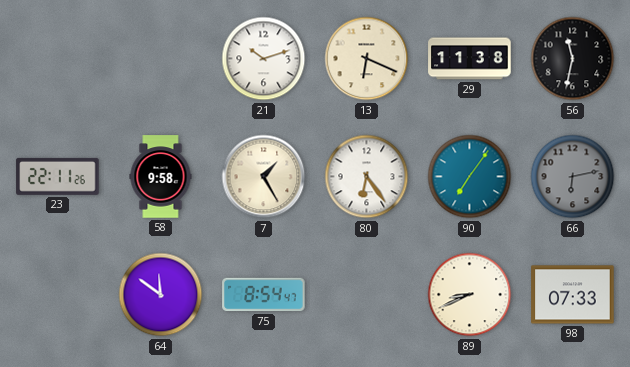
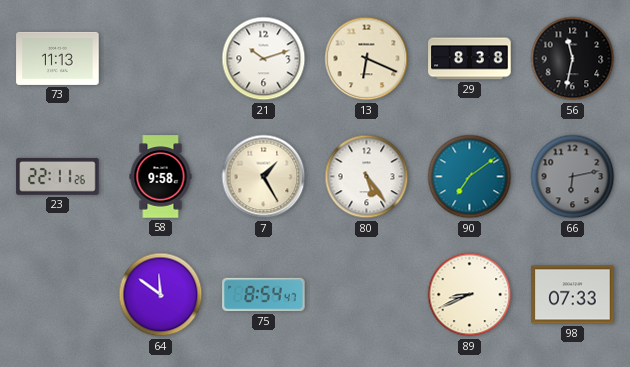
73: none -> 11:13 (58, 58)
29: 11:38 -> 8:38 (470, 59)
80: 6:24 -> 5:24 (367, 177)
90: 7:06 -> 7:09 (470, 177)
